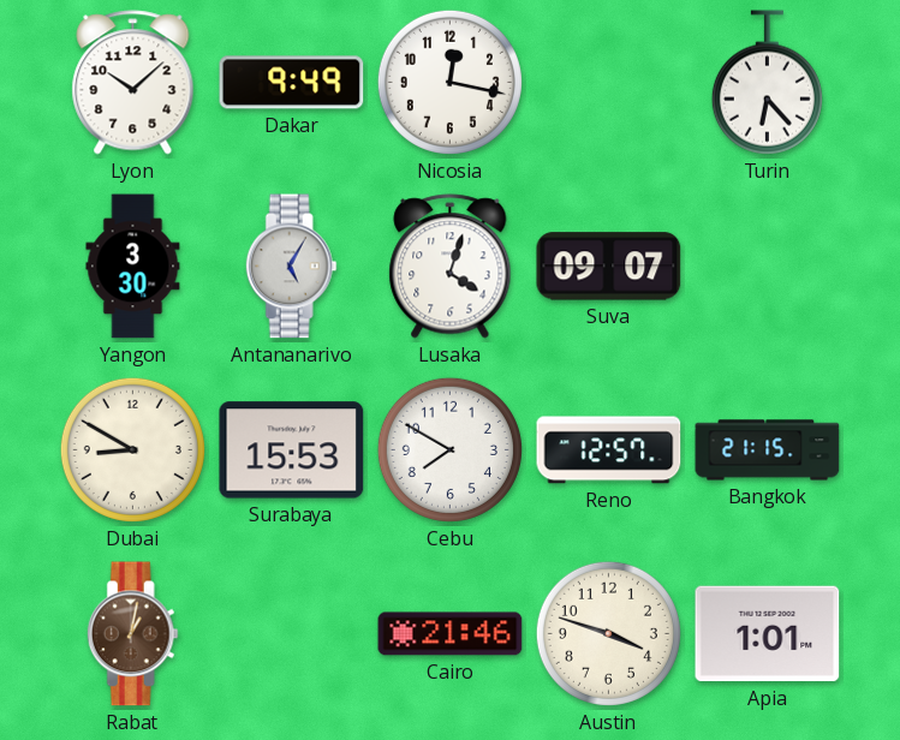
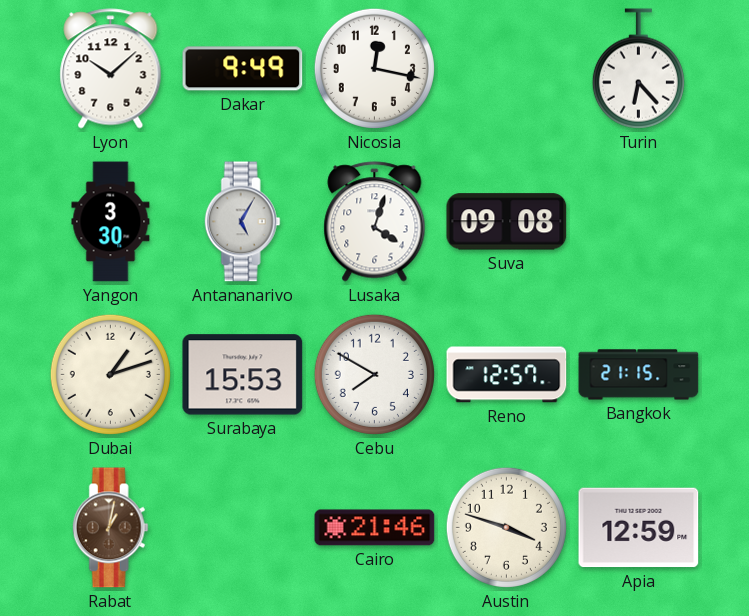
Suva: 09:07 -> 09:08 (507, 222)
Dubai: 8:50 -> 1:12 (110, 374)
Apia: 1:01 -> 12:59 (639, 528)
